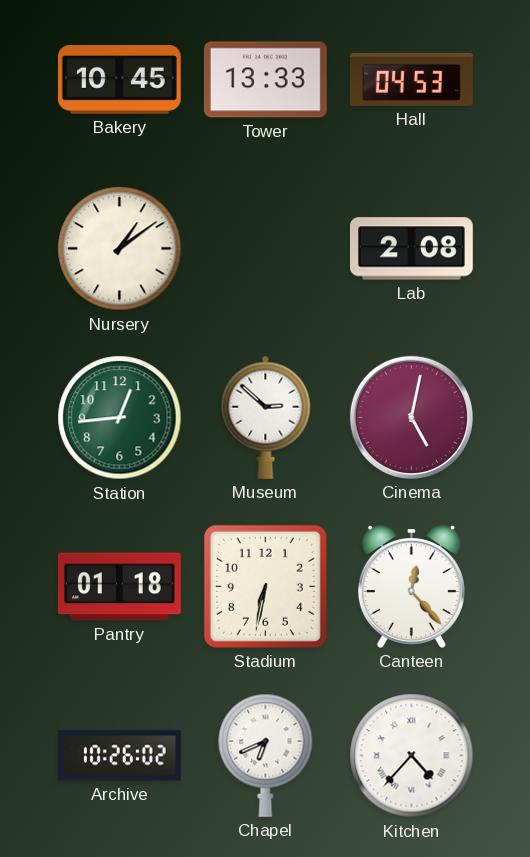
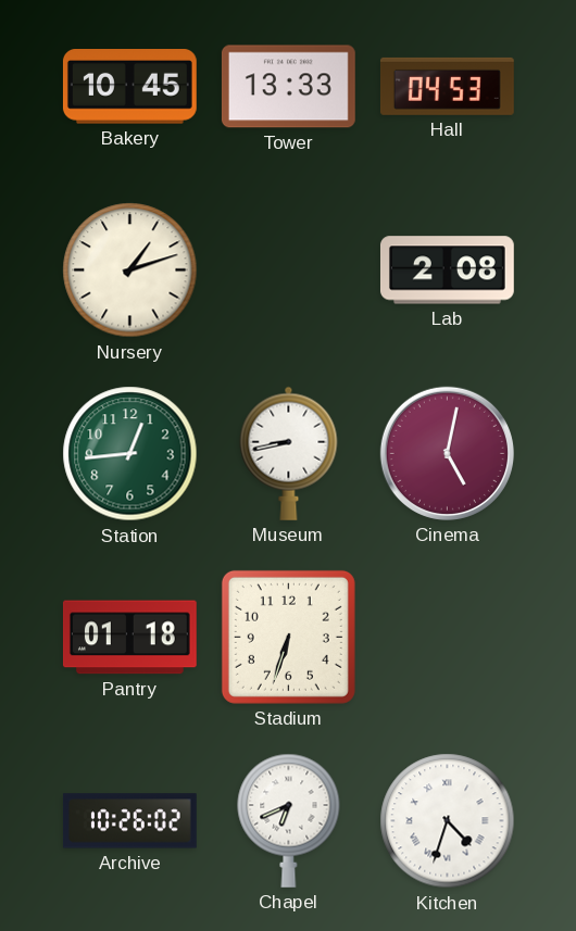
Nursery: 1:09 -> 1:12 (130, 271)
Museum: 2:52 -> 8:43 (289, 453)
Stadium: 6:32 -> 6:33 (288, 637)
Canteen: 12:23 -> none (411, 586)
Kitchen: 4:37 -> 4:33 (448, 821)
